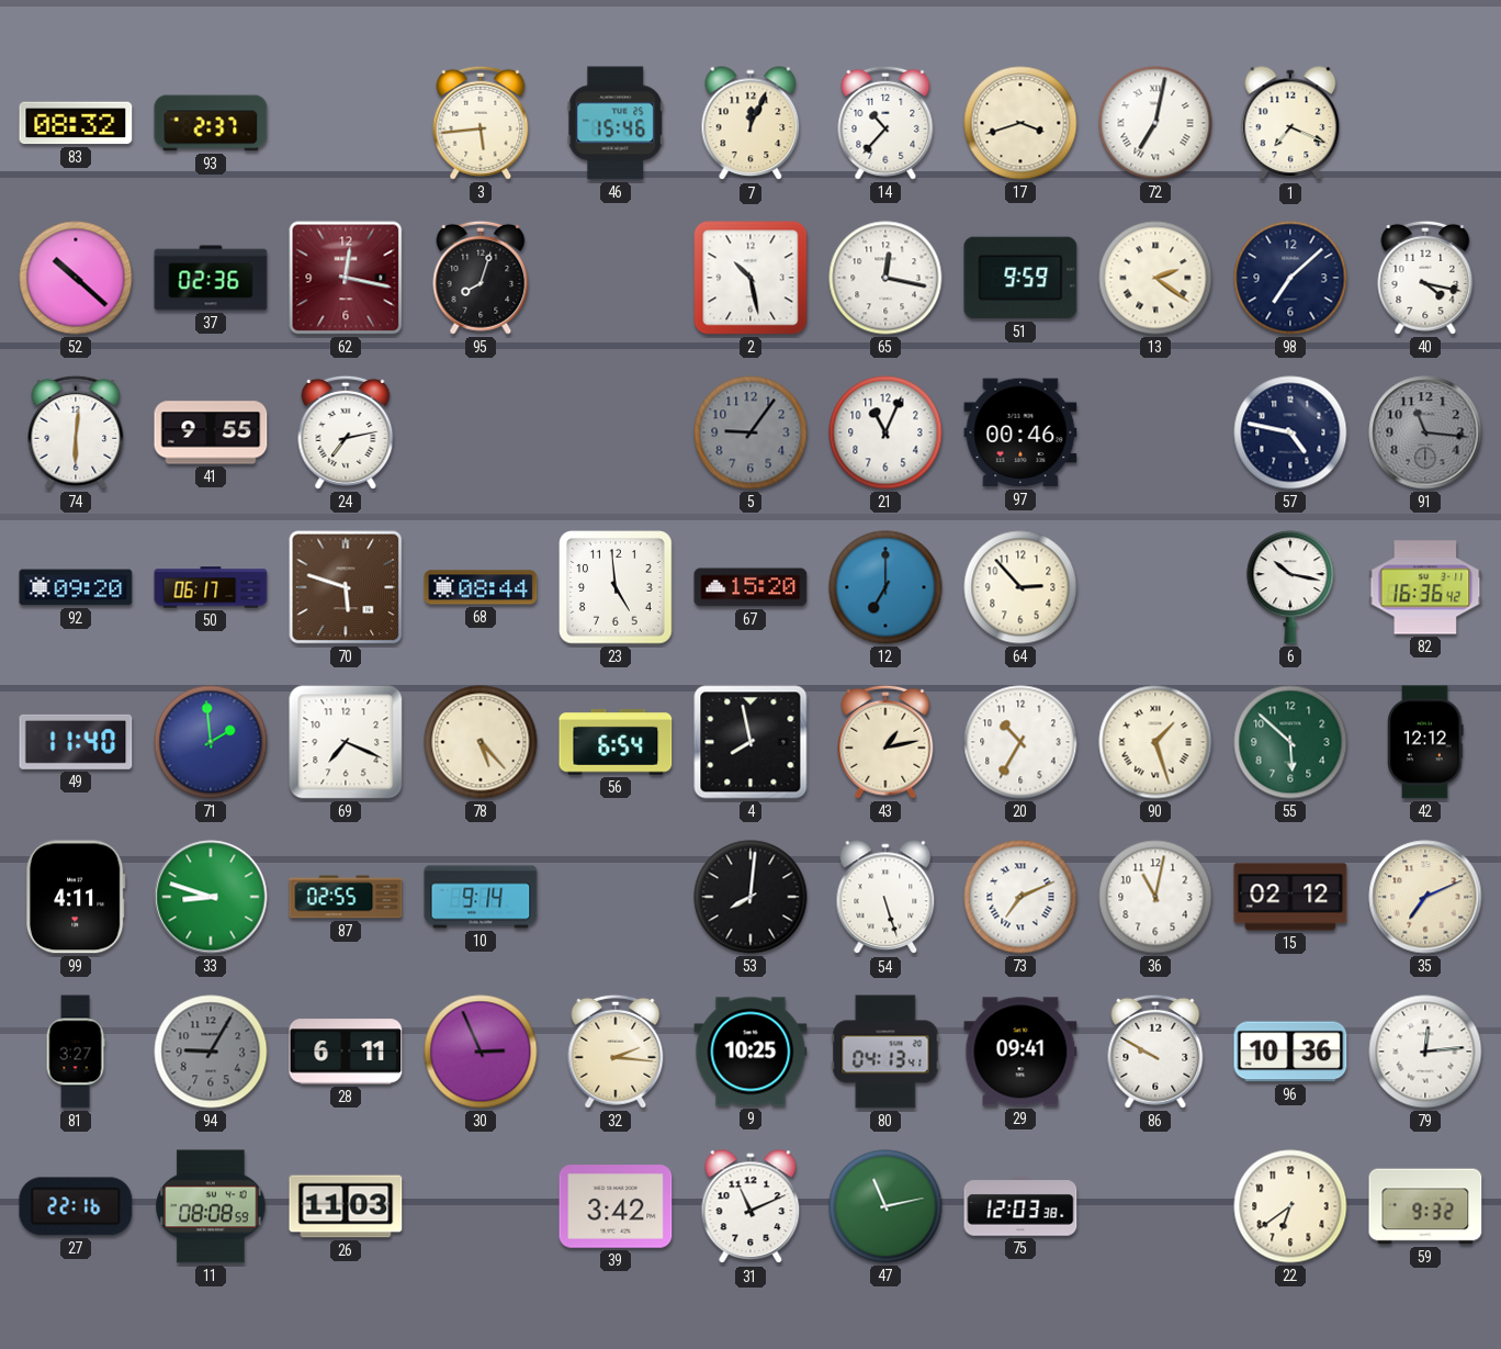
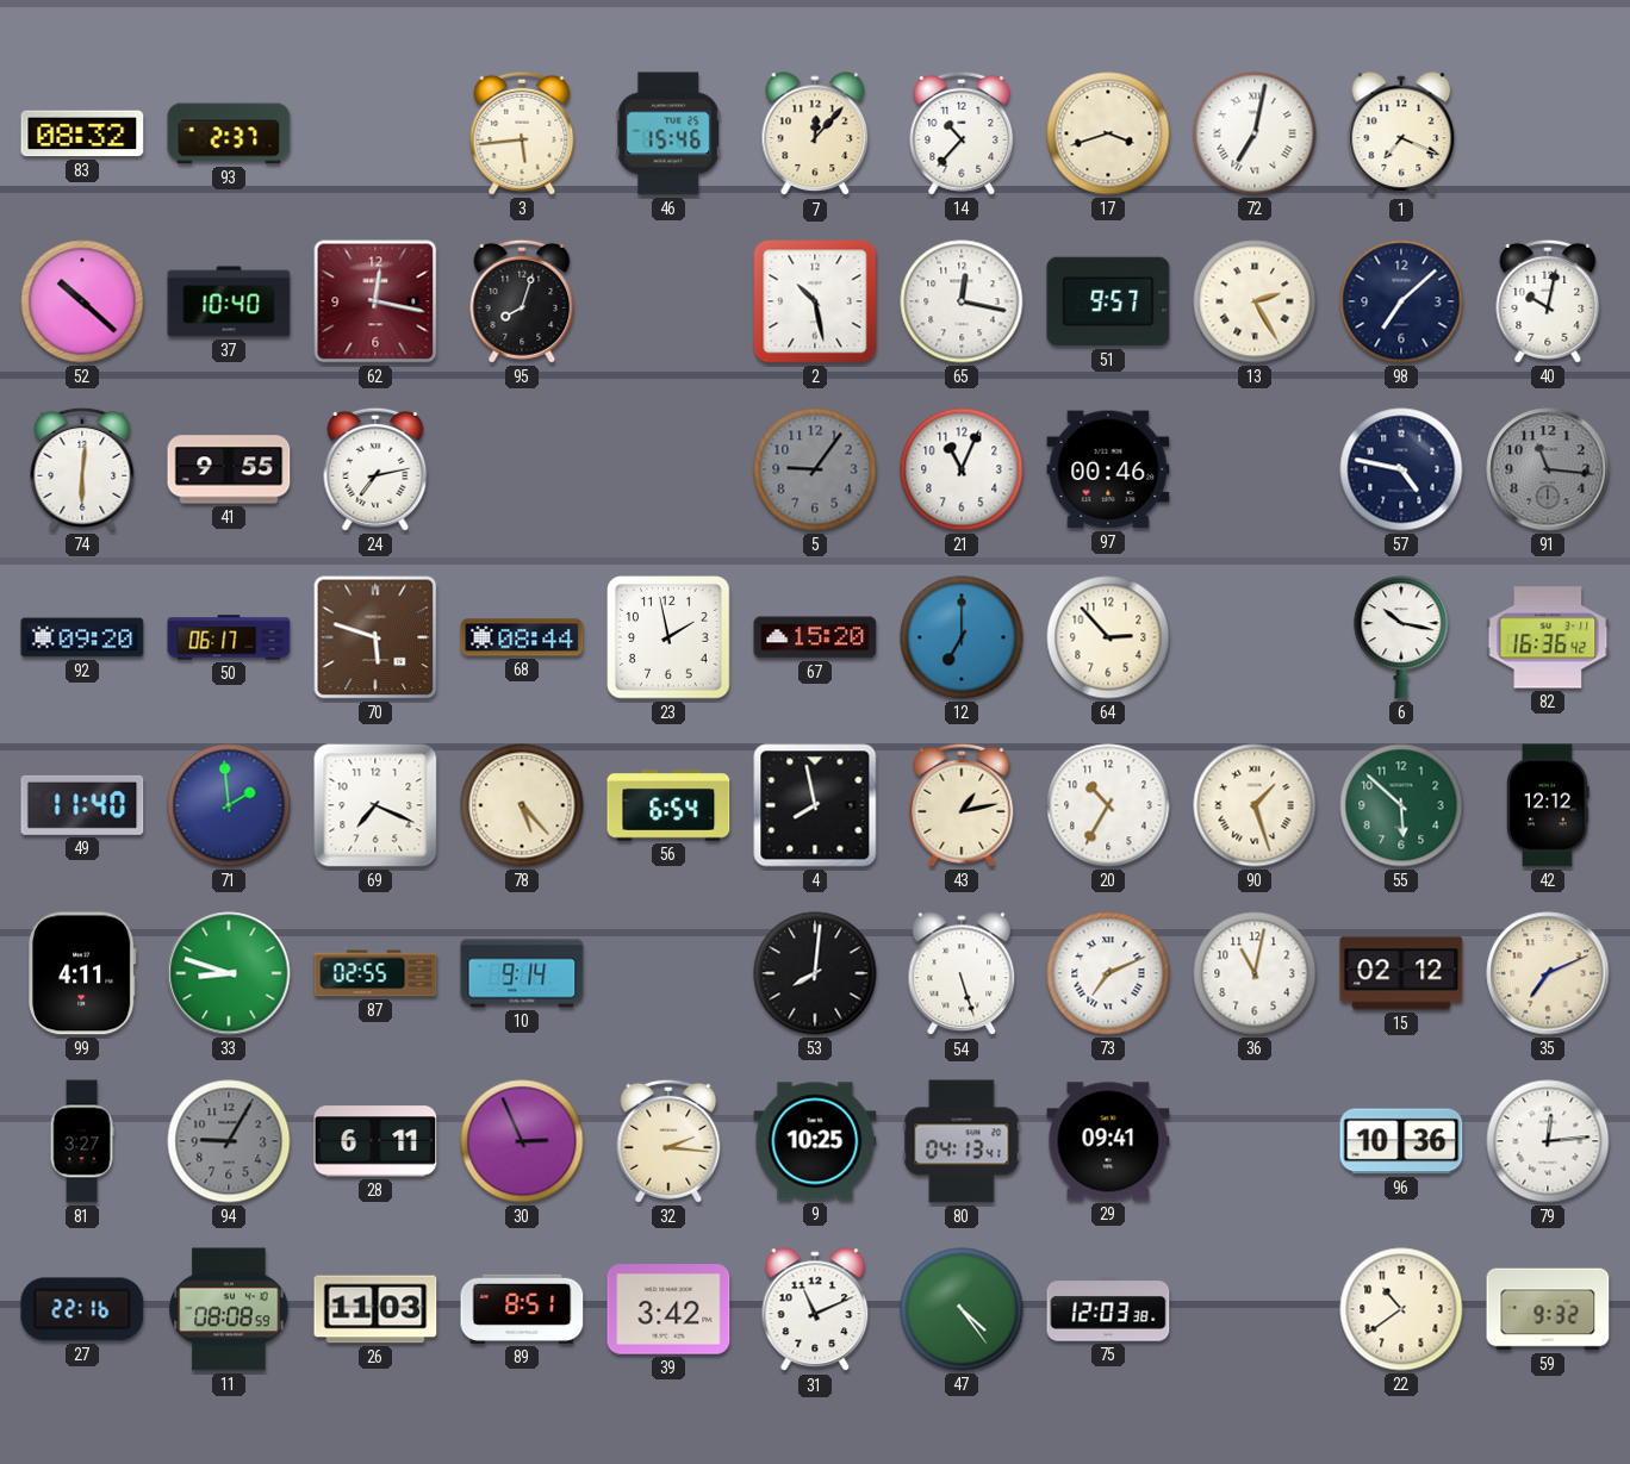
7: 12:04 -> 12:07 (815, 135)
37: 02:36 -> 10:40 (229, 301)
51: 9:59 -> 9:57 (1108, 301)
13: 2:21 -> 2:25 (1255, 301)
40: 4:17 -> 10:02 (1548, 301)
23: 4:59 -> 1:58 (668, 637)
86: 9:50 -> none (1155, 1052)
89: none -> 8:51 (522, 1309)
47: 11:13 -> 4:24 (962, 1309)
22: 6:39 -> 10:39 (1401, 1309)
